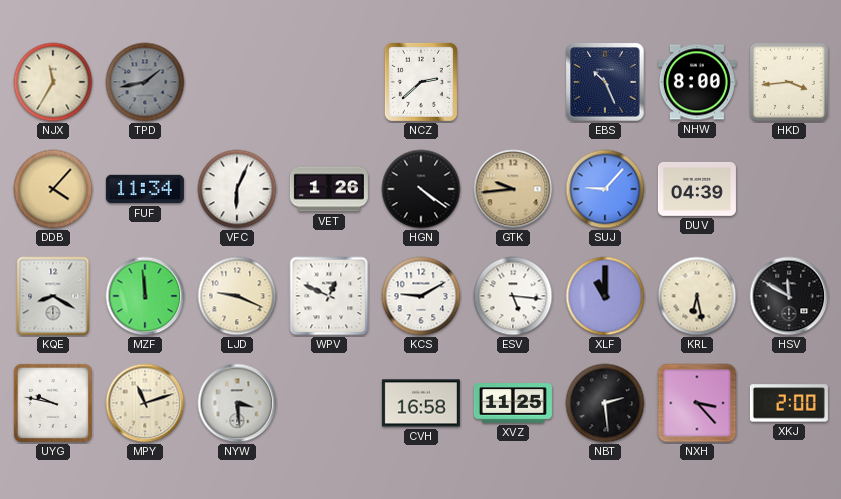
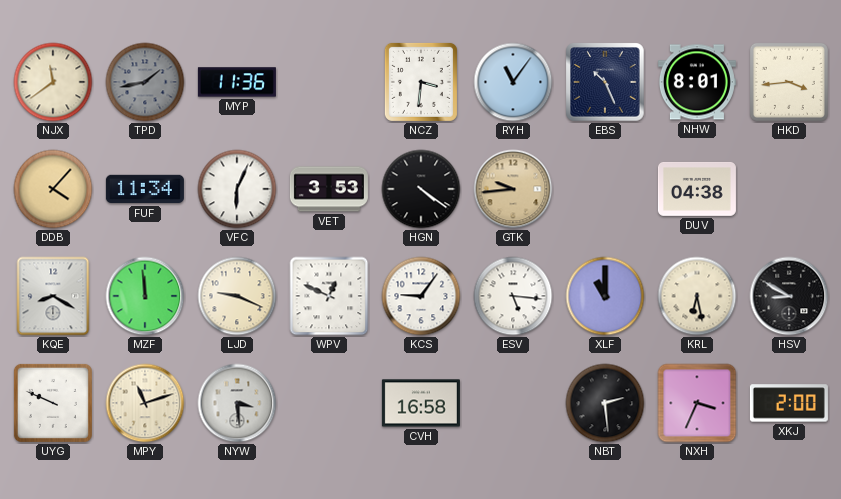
NJX: 11:35 -> 11:39 (53, 82)
MYP: none -> 11:36 (237, 82)
NCZ: 2:38 -> 3:31 (421, 82)
RYH: none -> 11:06 (513, 82)
NHW: 8:00 -> 8:01 (697, 82)
VET: 1:26 -> 3:53 (329, 189)
SUJ: 9:07 -> none (605, 189)
DUV: 04:39 -> 04:38 (697, 189)
KCS: 9:10 -> 9:06 (421, 296)
HSV: 11:50 -> 8:50 (789, 296)
UYG: 9:47 -> 9:49 (53, 403)
XVZ: 11:25 -> none (513, 403)
NXH: 3:23 -> 3:34 (697, 403)
